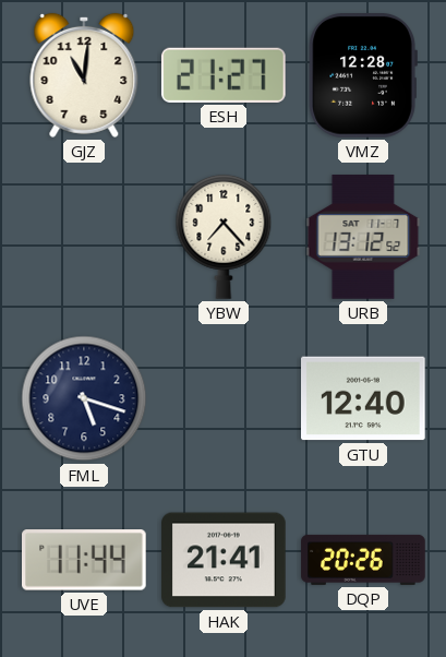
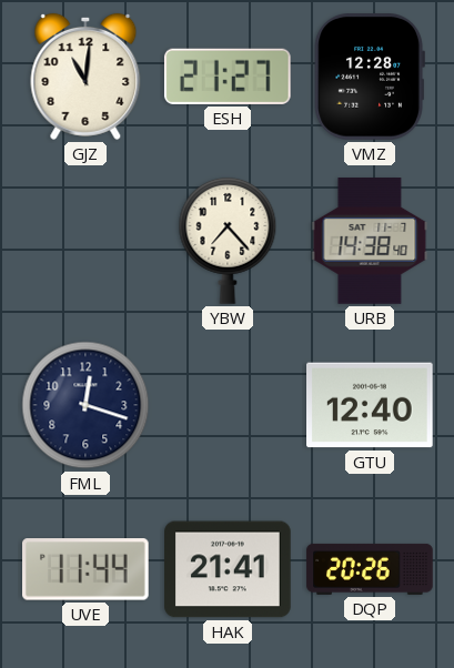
URB: 13:12 -> 14:38 (370, 241)
FML: 5:18 -> 12:18 (85, 405)
